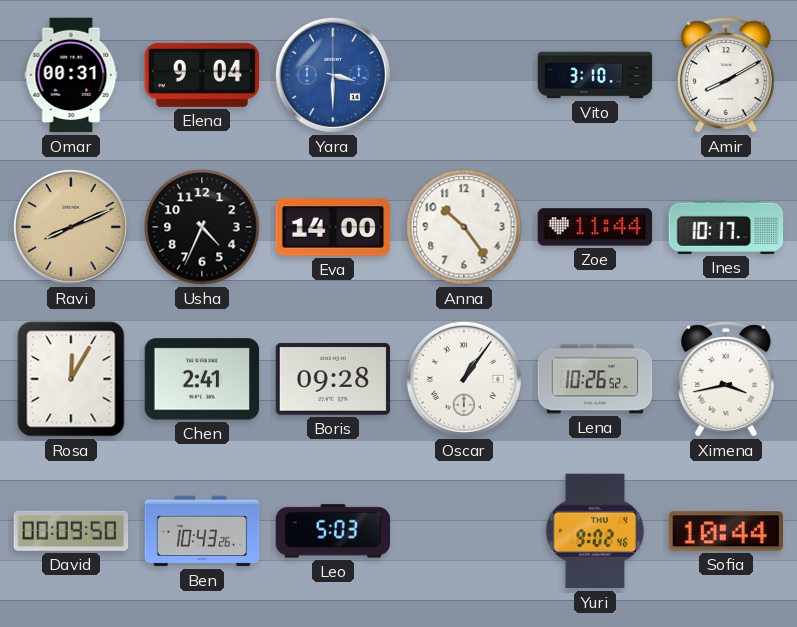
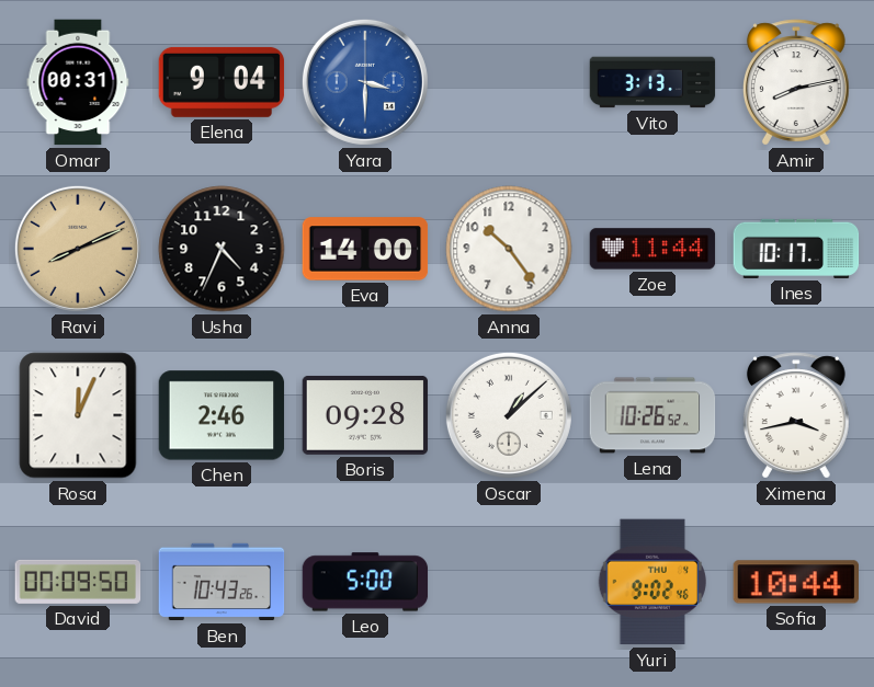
Vito: 3:10 -> 3:13 (652, 82)
Amir: 8:10 -> 8:13 (797, 82)
Rosa: 12:05 -> 12:04 (78, 415)
Chen: 2:41 -> 2:46 (222, 415)
Oscar: 1:06 -> 1:08 (509, 415)
Leo: 5:03 -> 5:00 (365, 582)
